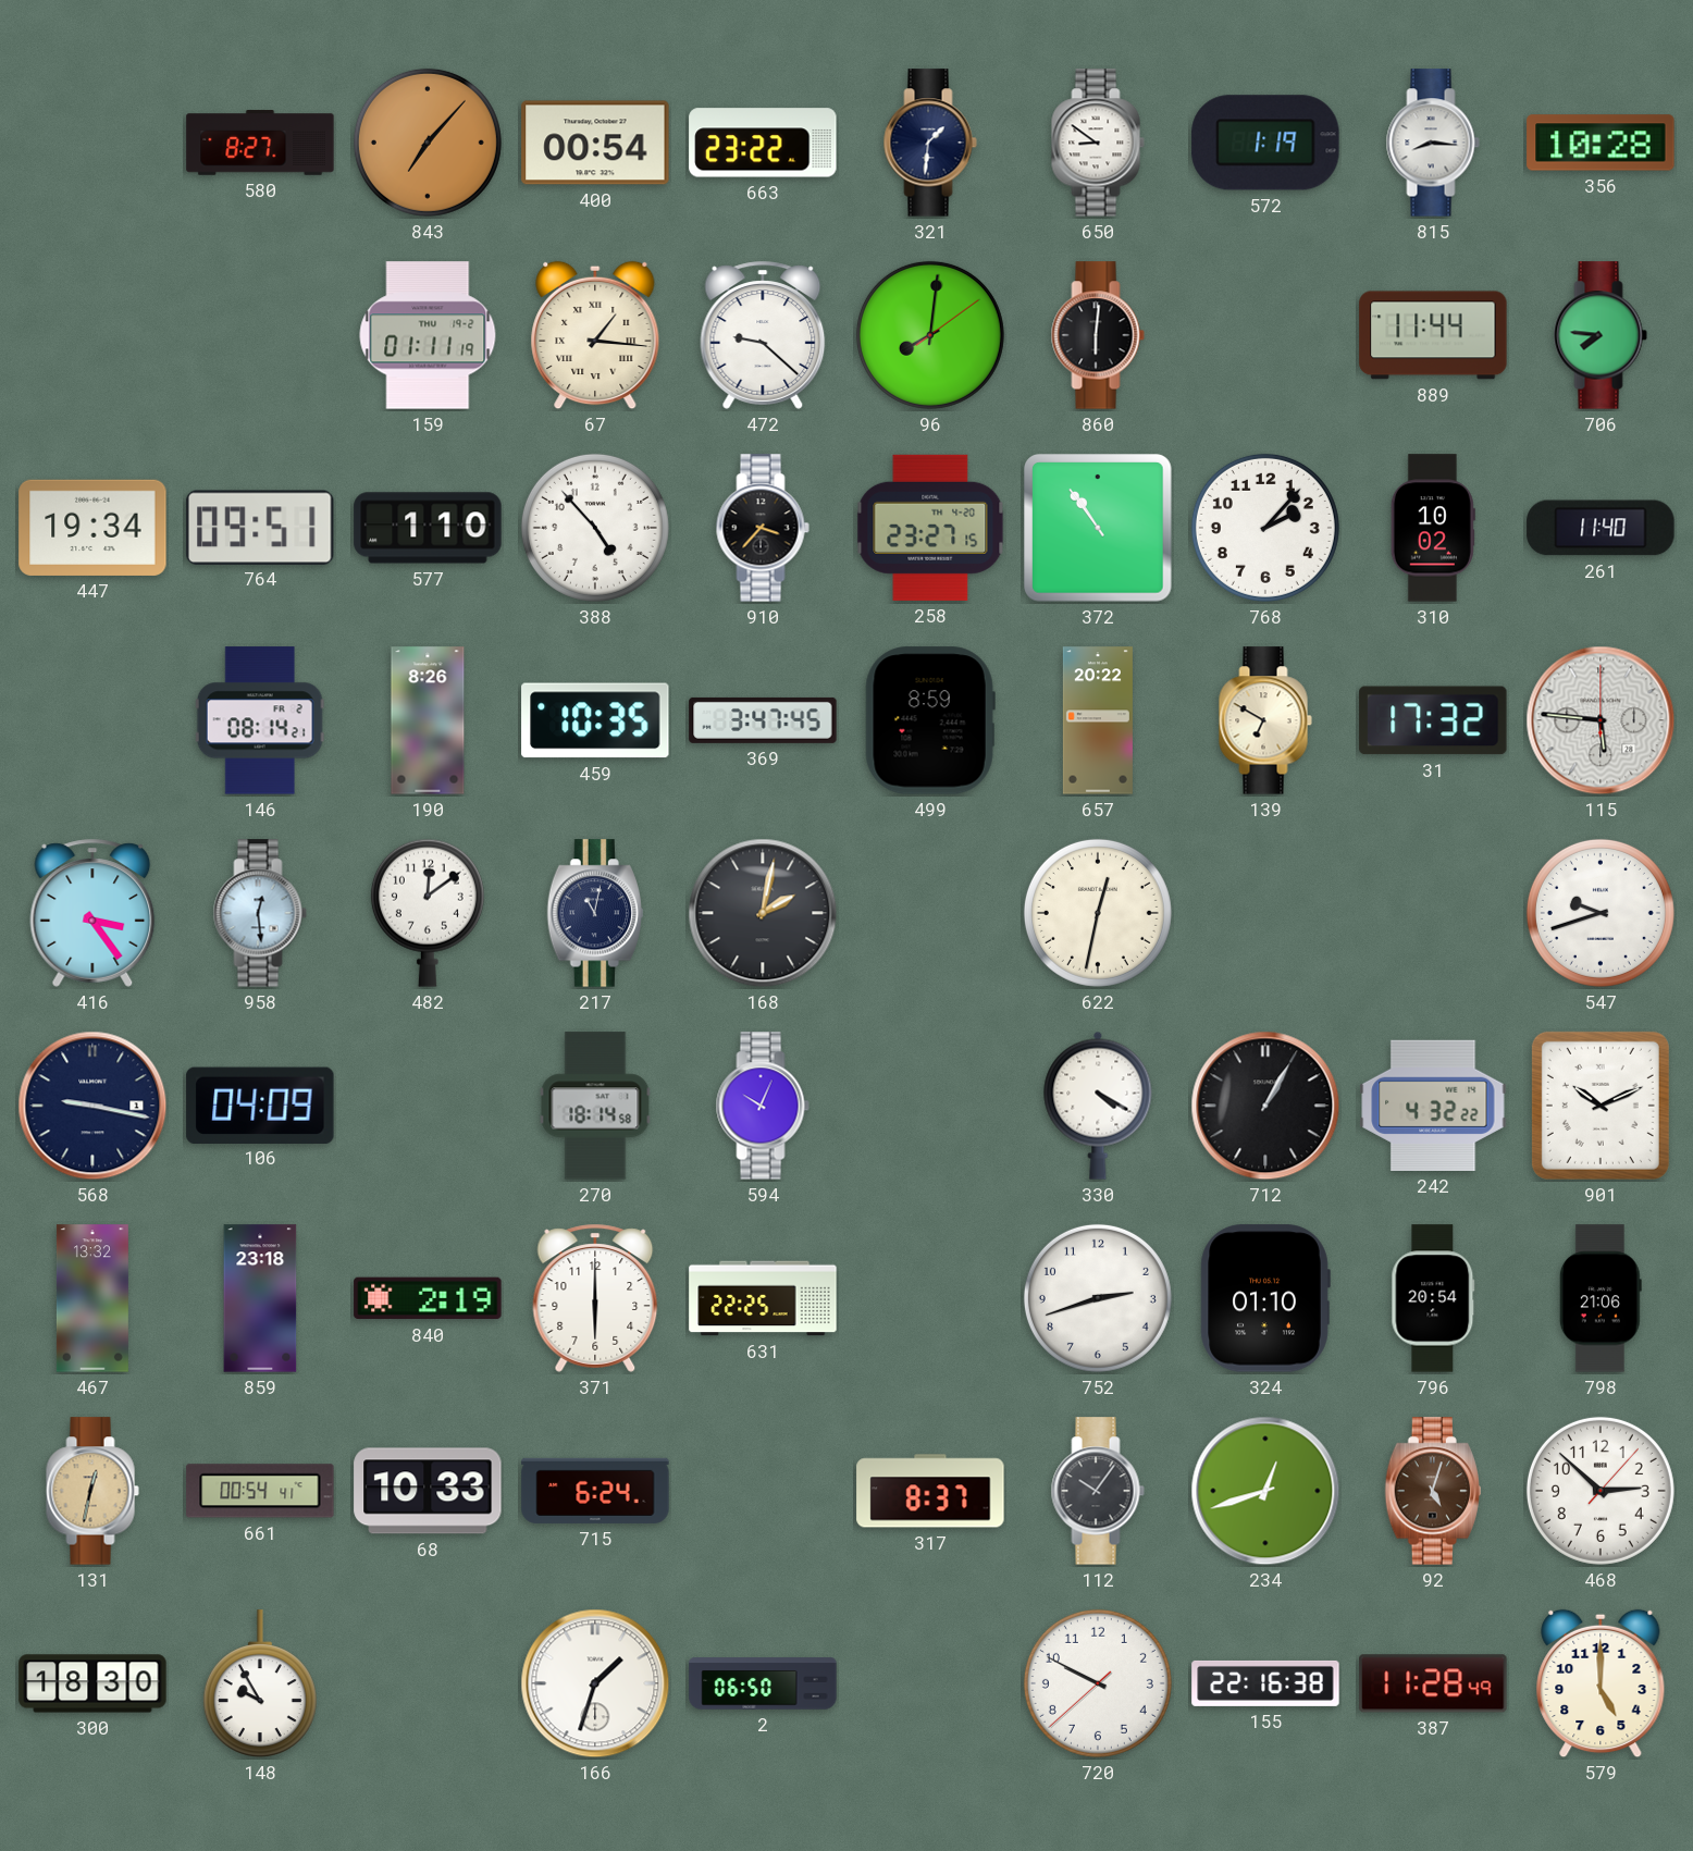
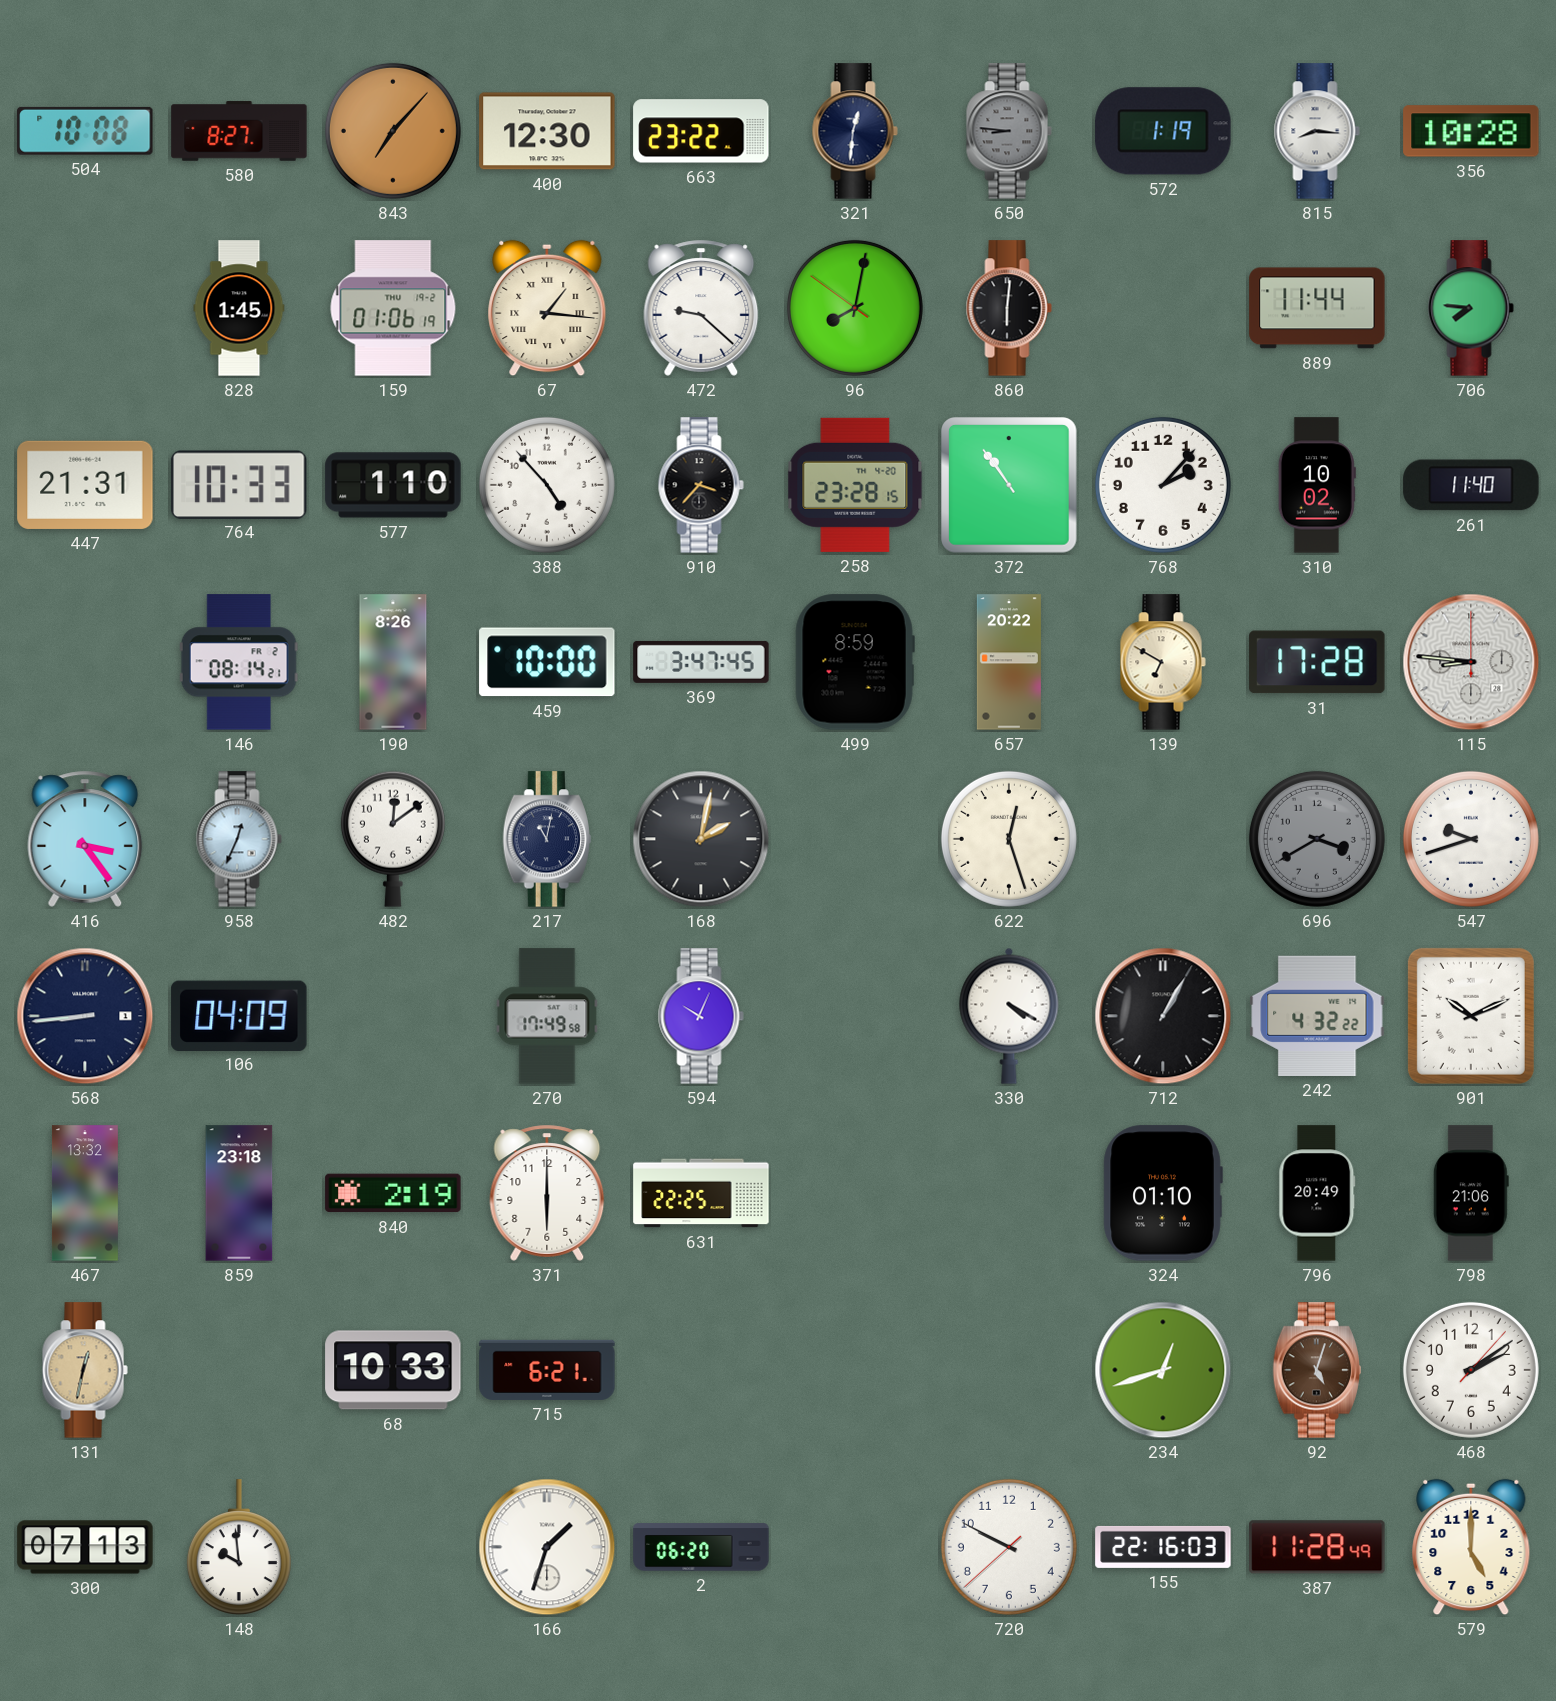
504: none -> 10:08 (85, 131)
400: 00:54 -> 12:30 (547, 131)
321: 1:31 -> 12:31 (855, 131)
650: 8:51 -> 8:46 (1009, 131)
650 dial: white -> grey (1009, 131)
828: none -> 1:45 (239, 308)
159: 01:11 -> 01:06 (393, 308)
96: 8:01:09 -> 8:01:51 (855, 308)
447: 19:34 -> 21:31 (85, 485)
764: 09:51 -> 10:33 (239, 484)
258: 23:27 -> 23:28 (855, 485)
459: 10:35 -> 10:00 (547, 662)
31: 17:32 -> 17:28 (1317, 662)
115: 5:46 -> 8:46 (1471, 662)
958: 12:29 -> 12:34 (239, 839)
622: 12:32 -> 12:27 (1009, 839)
696: none -> 3:40 (1317, 839)
568: 9:17 -> 8:44 (85, 1016)
270: 18:14 -> 17:49 (547, 1016)
752: 2:42 -> none (1098, 1298)
796: 20:54 -> 20:49 (1317, 1193)
661: 00:54 -> none (260, 1491)
715: 6:24 -> 6:21 (547, 1370)
317: 8:37 -> none (930, 1491)
112: 10:06 -> none (1098, 1491)
468: 2:52 -> 2:09 (1471, 1370)
300: 18:30 -> 07:13 (85, 1547)
148: 9:55 -> 9:59 (239, 1548)
2: 06:50 -> 06:20 (701, 1547)
155: 22:16:38 -> 22:16:03 (1163, 1547)
